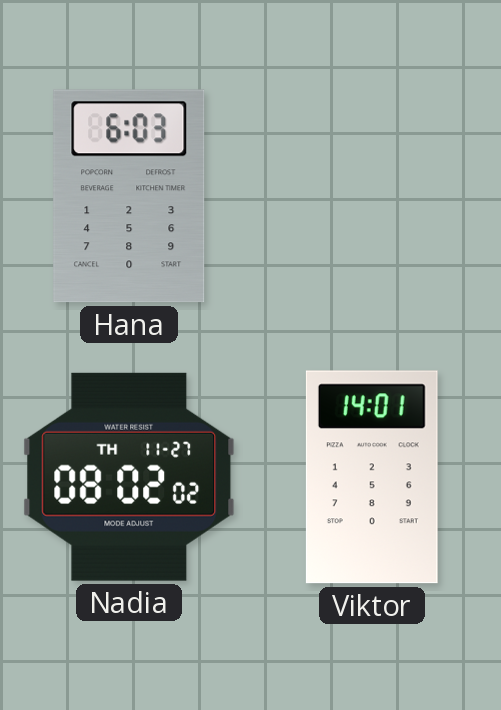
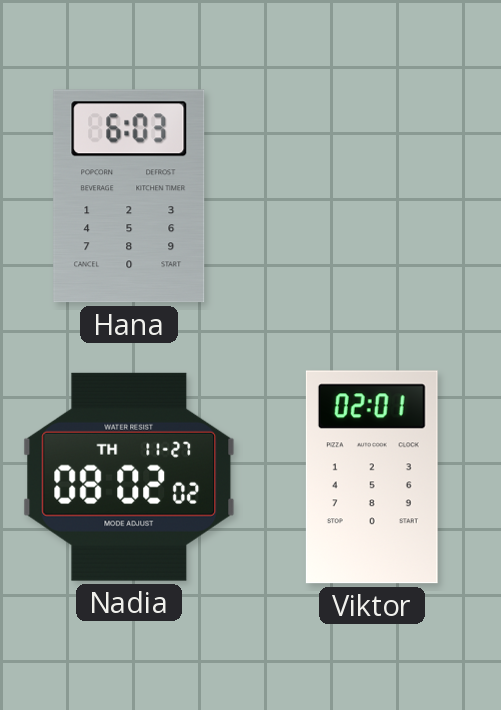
Viktor: 14:01 -> 02:01 (372, 477)
